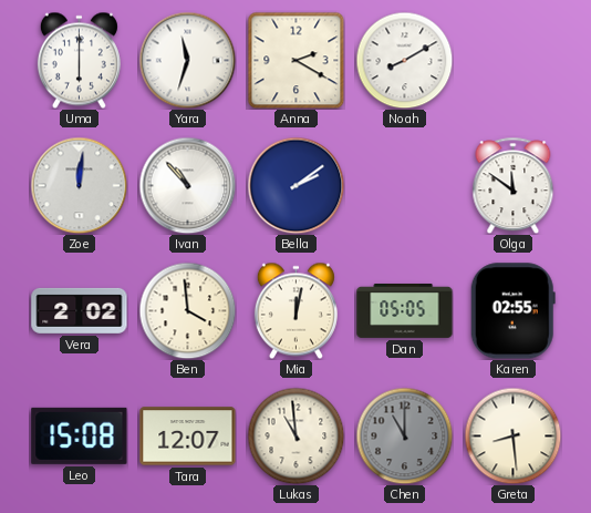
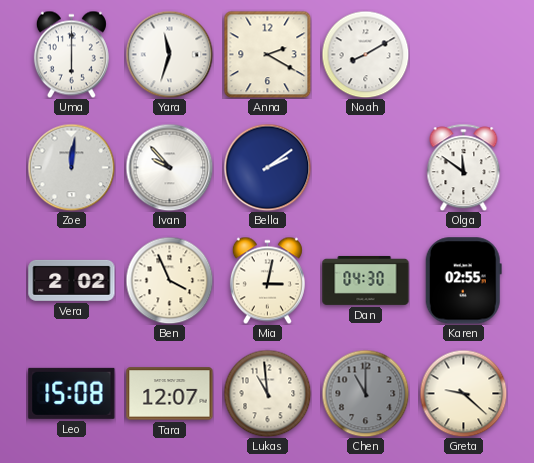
Ivan: 10:53 -> 9:53 (169, 167)
Ben: 3:59 -> 3:56 (169, 280)
Mia: 12:02 -> 3:02 (267, 280)
Dan: 05:05 -> 04:30 (366, 280)
Greta: 8:29 -> 9:22 (463, 393)
